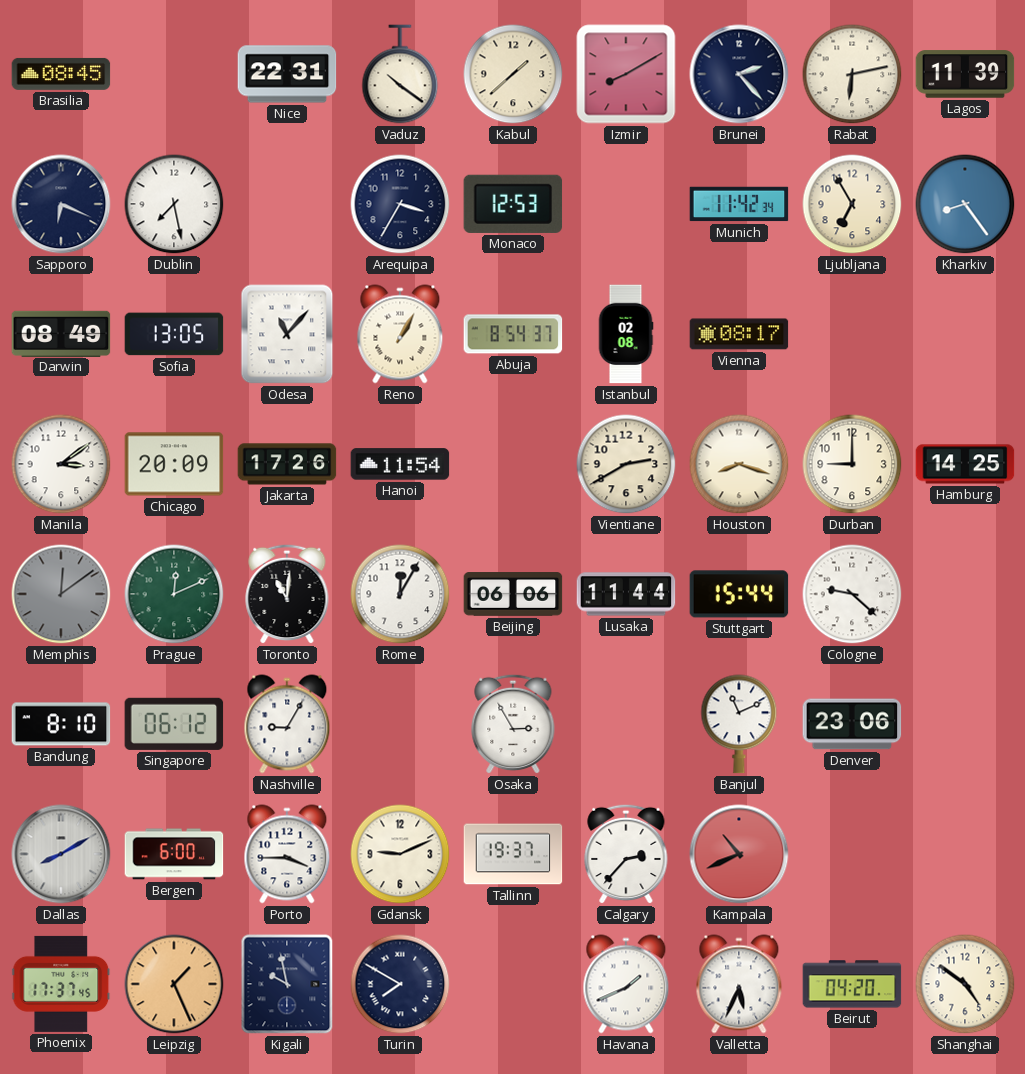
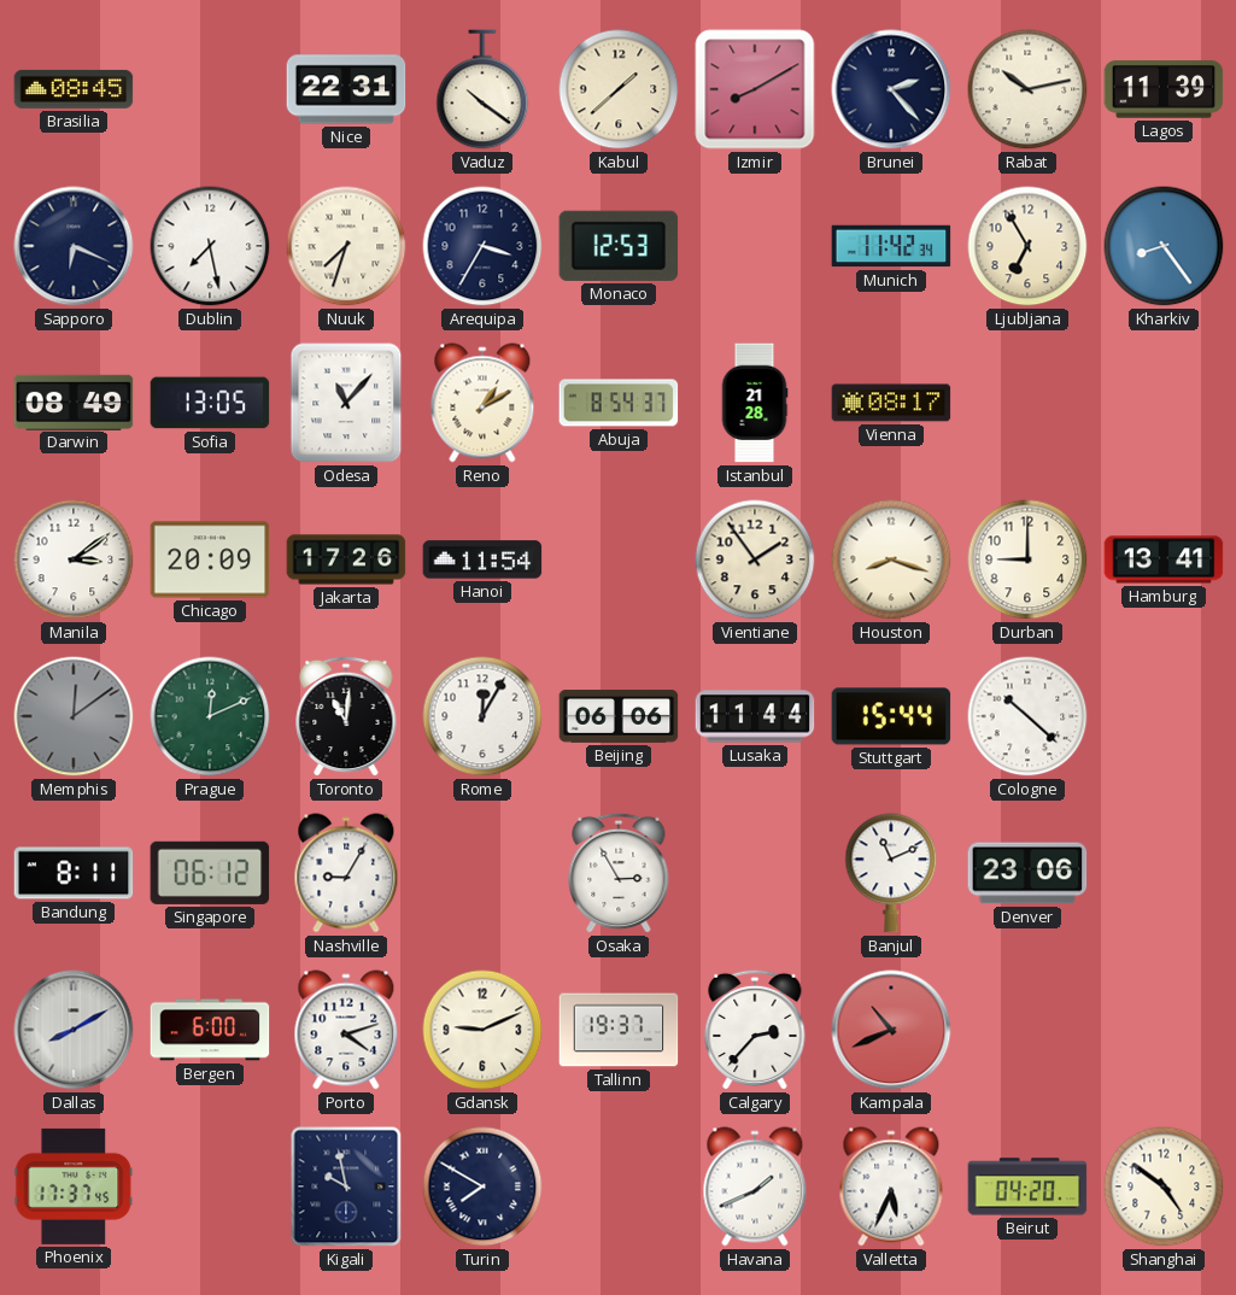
Rabat: 6:13 -> 10:13 (1027, 89)
Nuuk: none -> 7:33 (346, 246)
Reno: 1:05 -> 1:10 (482, 403)
Istanbul: 02:08 -> 21:28 (755, 403)
Vientiane: 2:40 -> 1:54 (755, 559)
Hamburg: 14:25 -> 13:41 (1164, 559)
Cologne: 9:22 -> 10:22 (1027, 716)
Bandung: 8:10 -> 8:11 (74, 873)
Porto: 3:45 -> 4:12 (346, 1030)
Leipzig: 1:26 -> none (174, 984)
